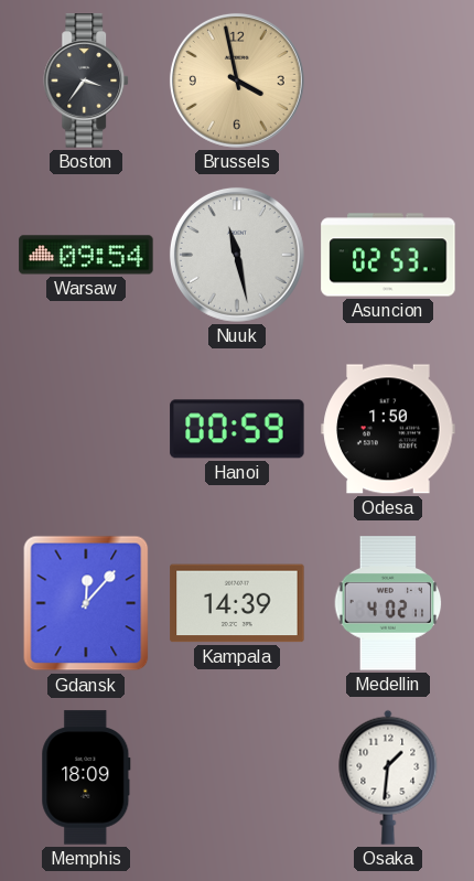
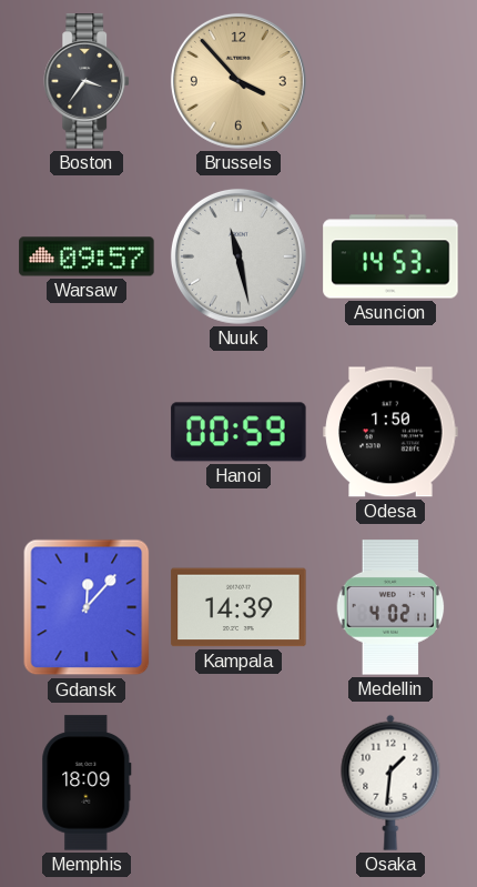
Brussels: 3:58 -> 3:53 (238, 81)
Warsaw: 09:54 -> 09:57 (87, 256)
Asuncion: 02:53 -> 14:53 (390, 256)
